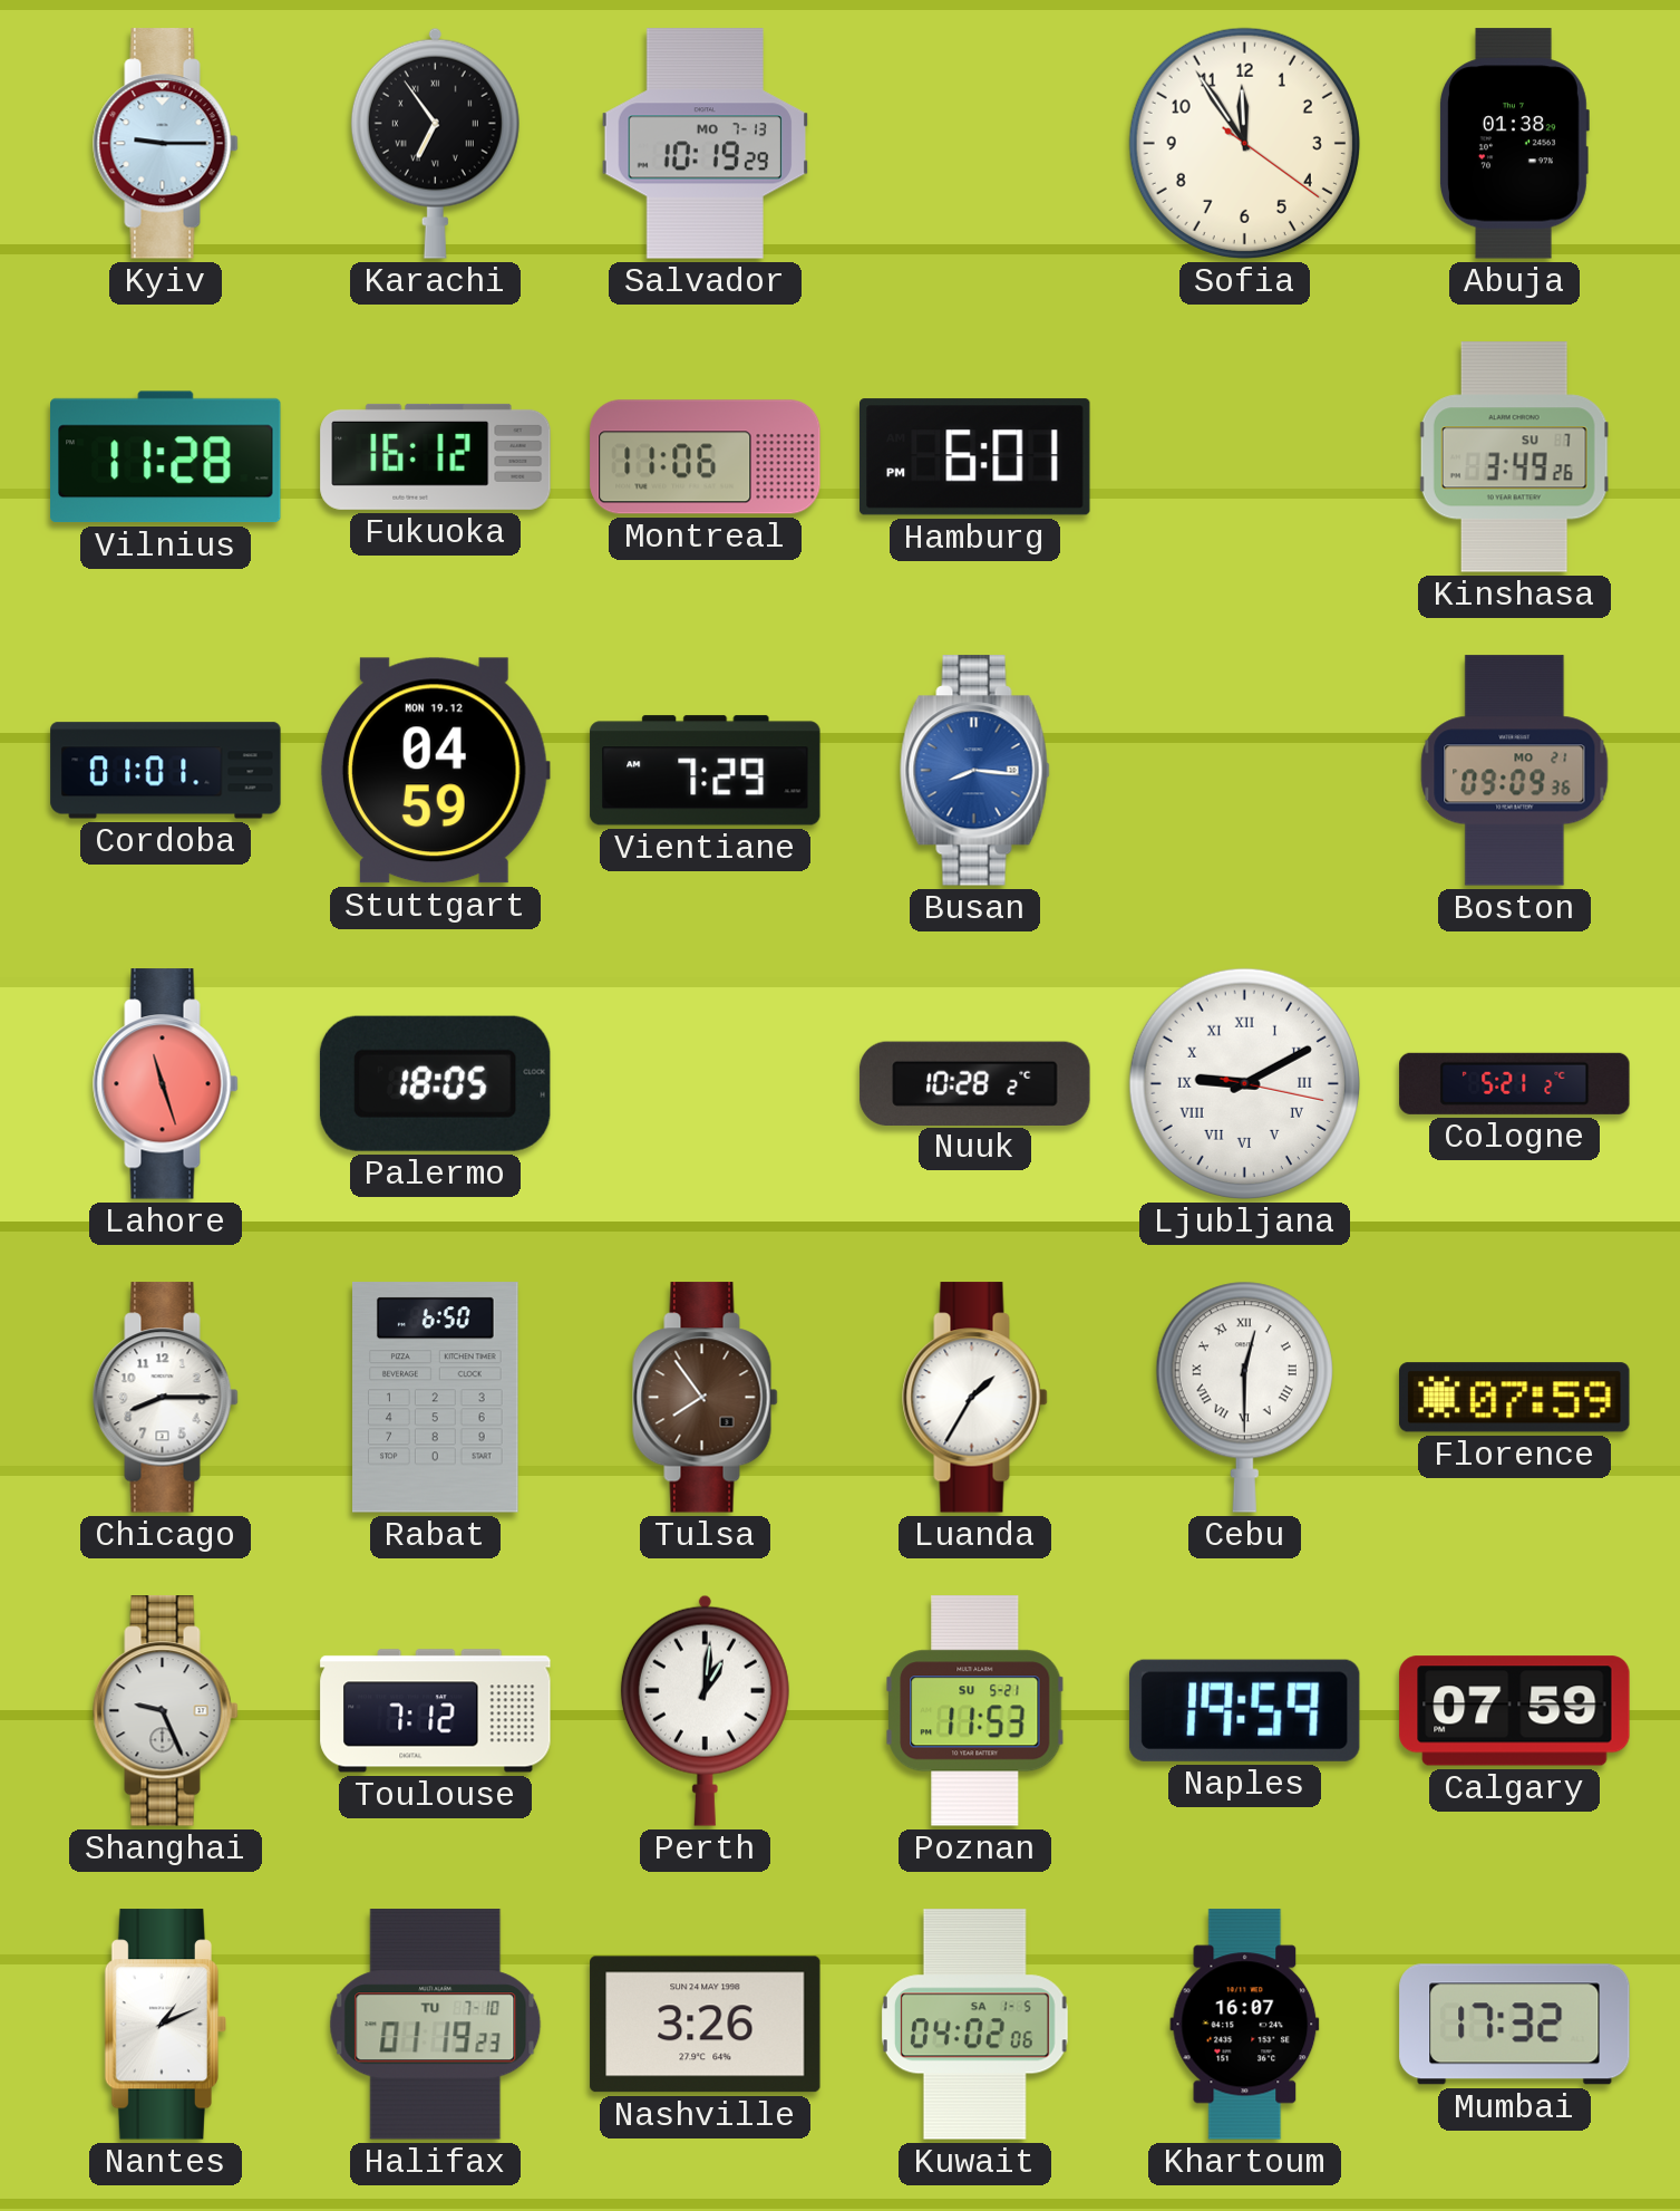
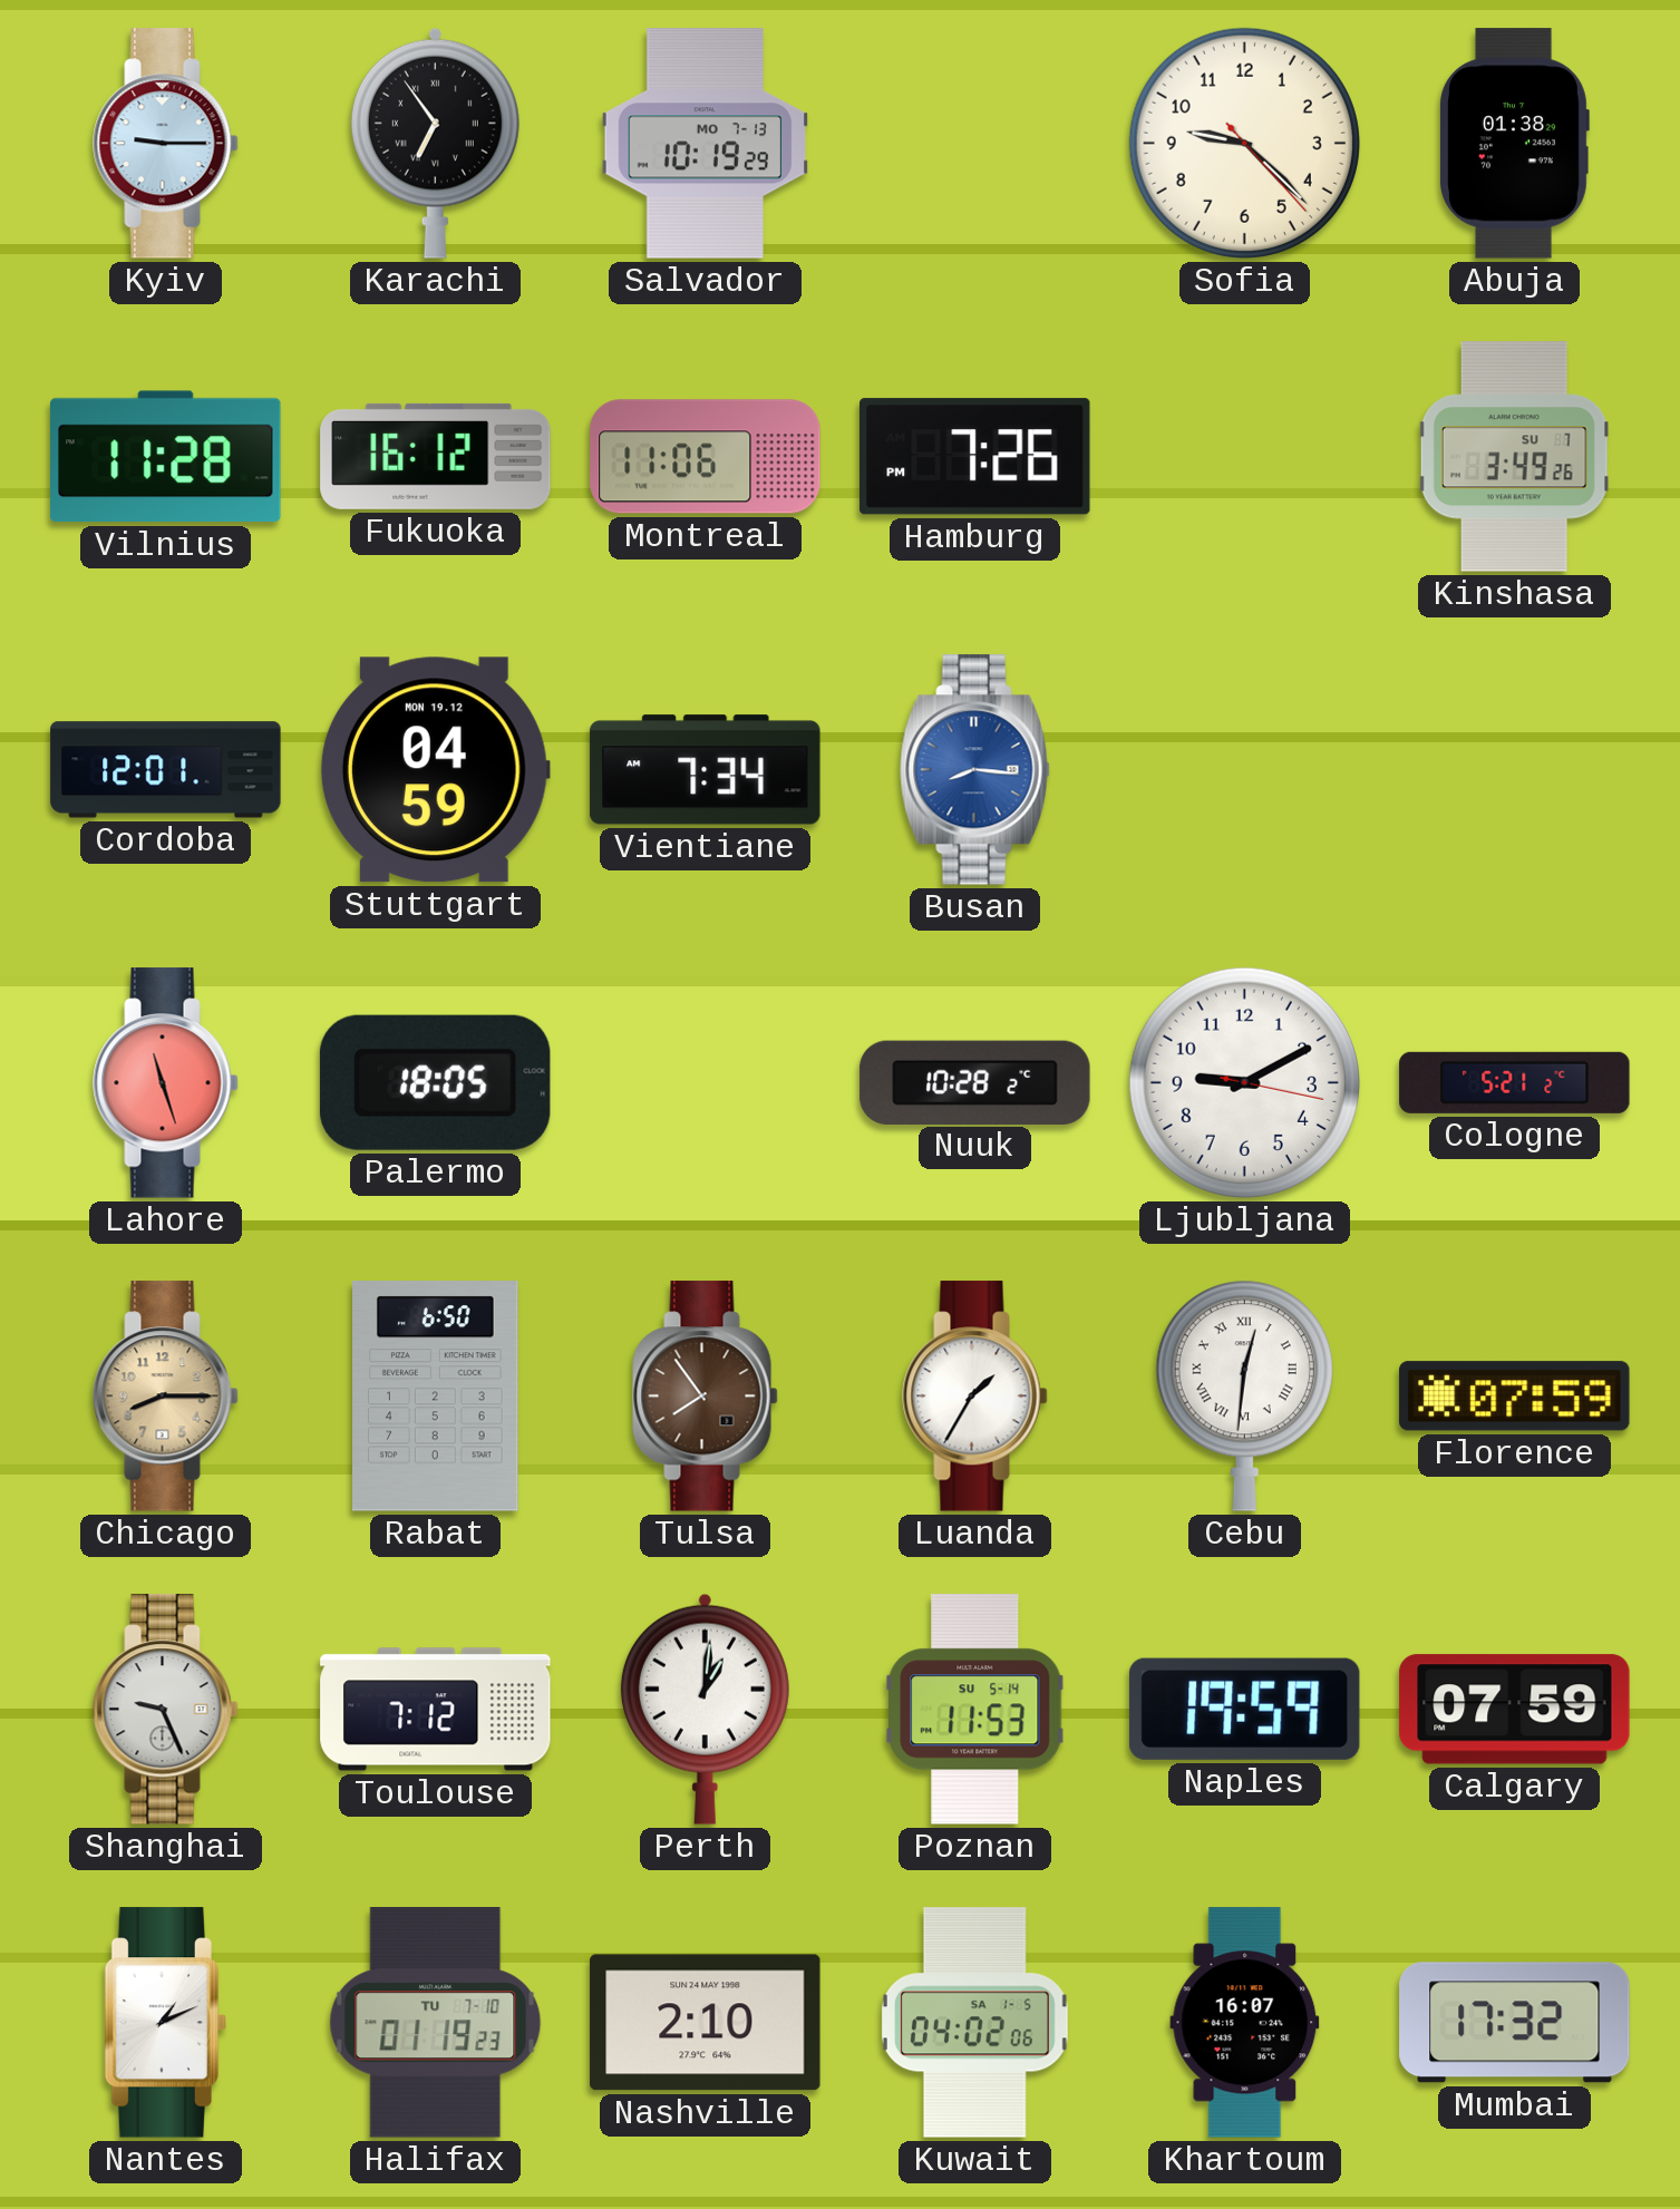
Sofia: 11:54 -> 9:22 (1244, 143)
Hamburg: 6:01 -> 7:26 (975, 457)
Cordoba: 01:01 -> 12:01 (166, 770)
Vientiane: 7:29 -> 7:34 (706, 770)
Boston: 09:09 -> none (1515, 771)
Ljubljana numerals: Roman -> Arabic (1244, 1082)
Chicago dial: white -> champagne (166, 1397)
Cebu: 12:30 -> 12:31 (1244, 1395)
Poznan date: SU 5-21 -> SU 5-14 (975, 1710)
Nashville: 3:26 -> 2:10 (706, 2023)
